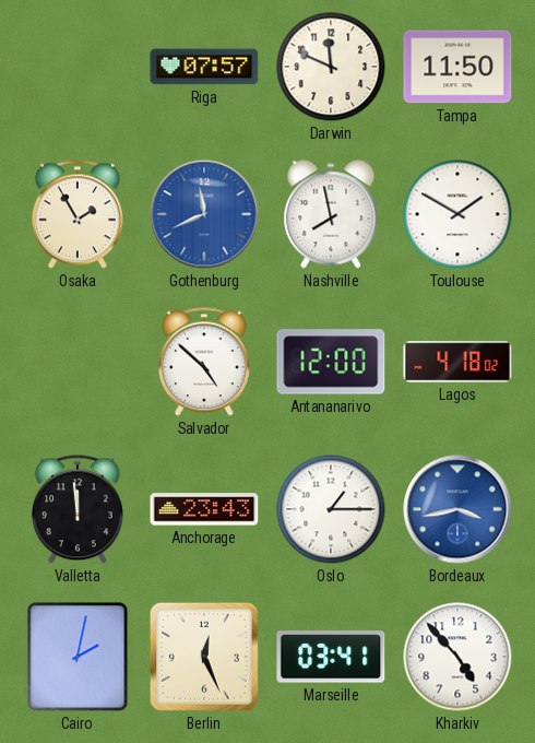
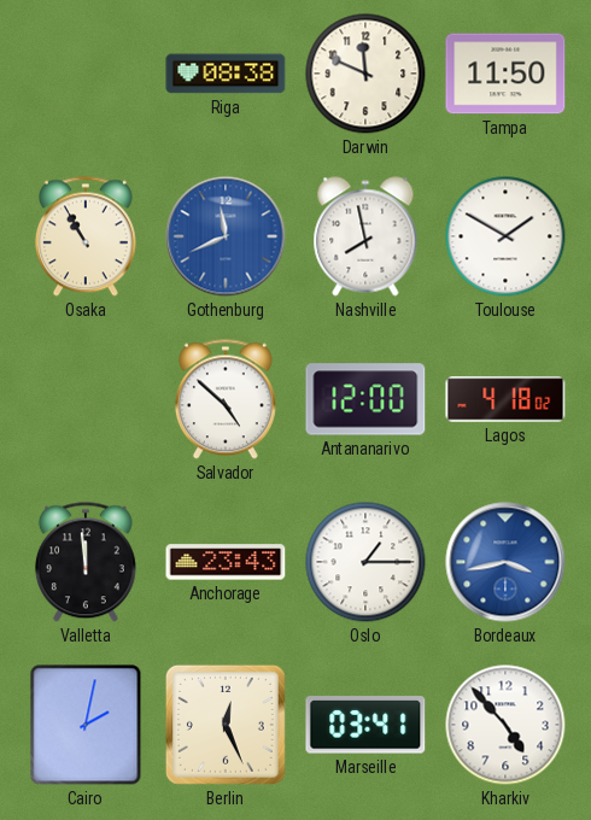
Riga: 07:57 -> 08:38 (226, 74)
Osaka: 1:55 -> 10:55 (86, 236)
